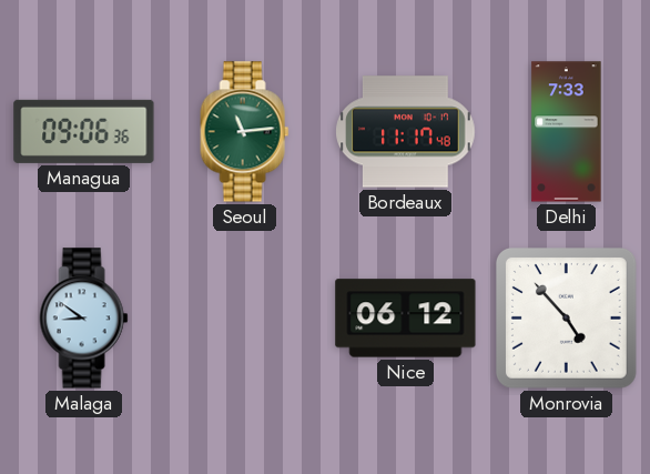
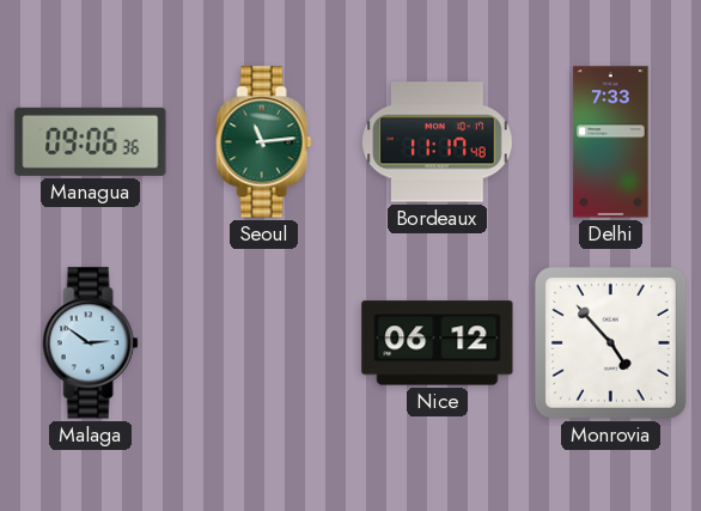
Malaga: 8:51 -> 2:51 (91, 343)
